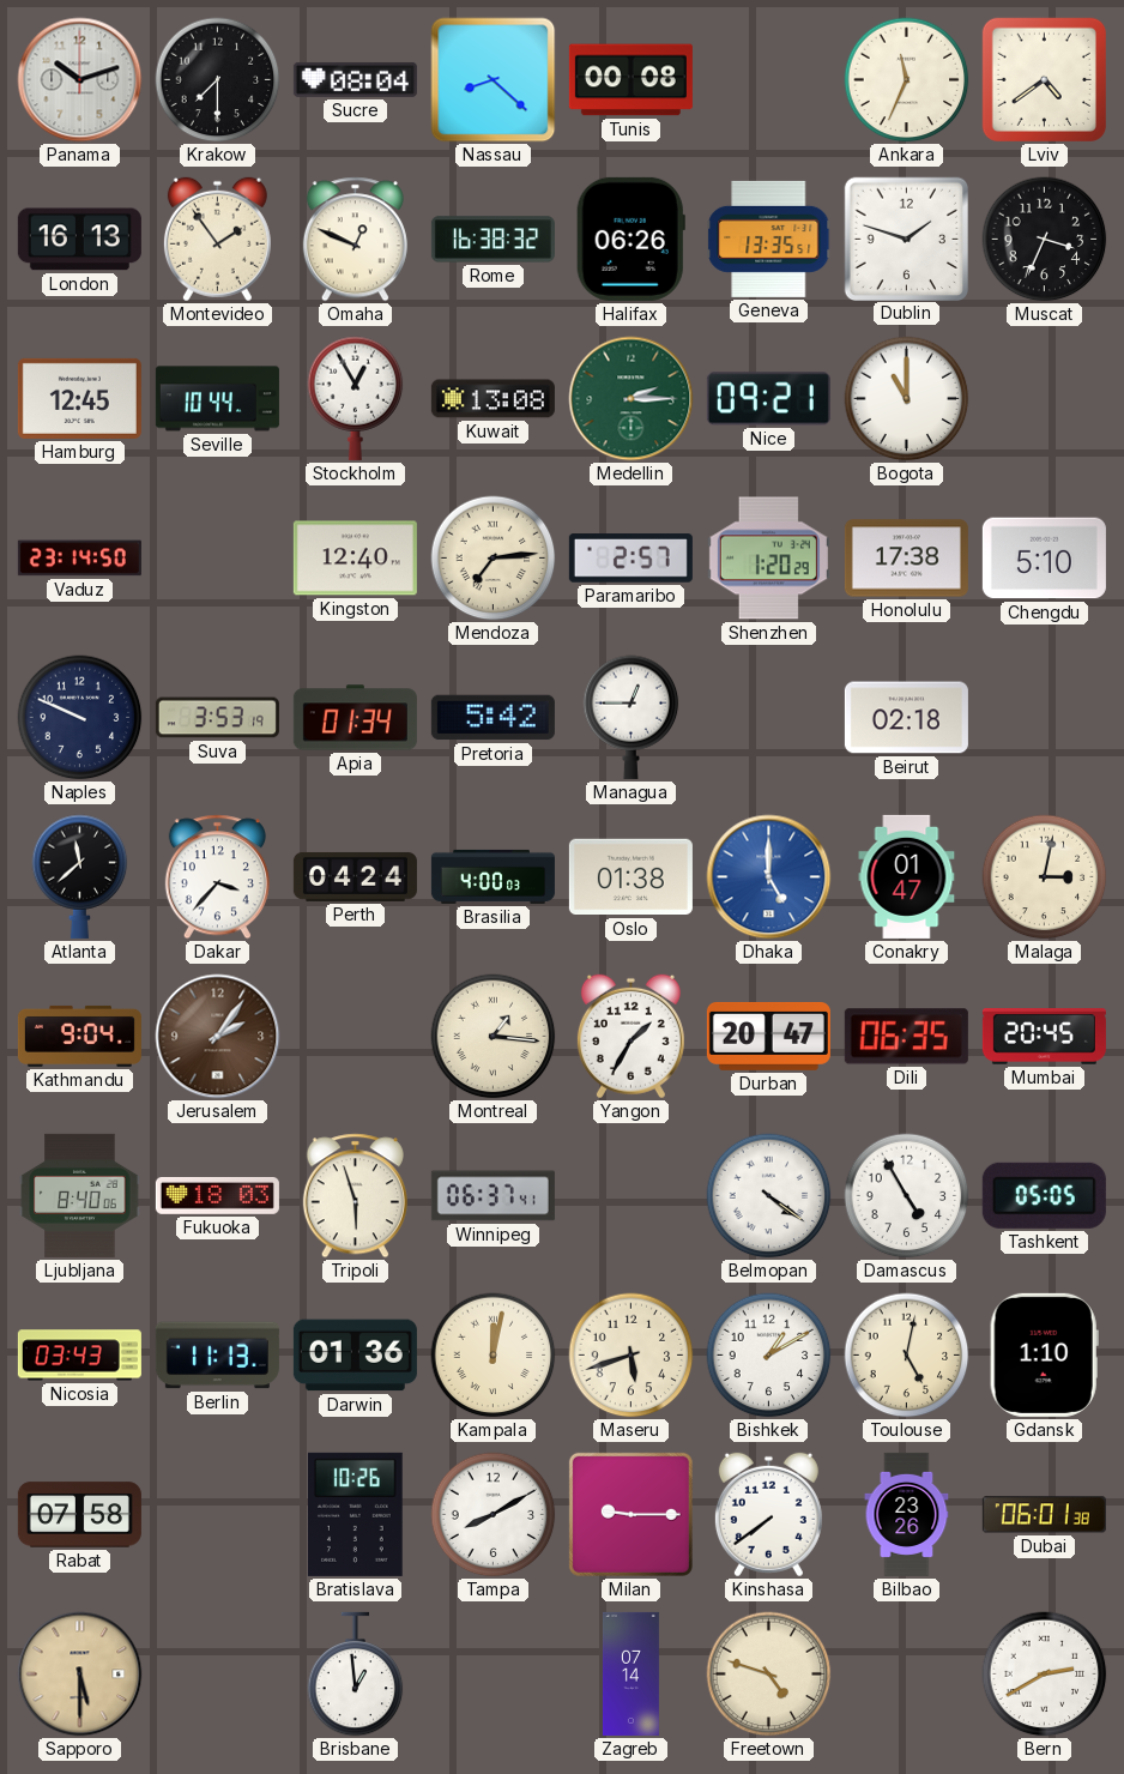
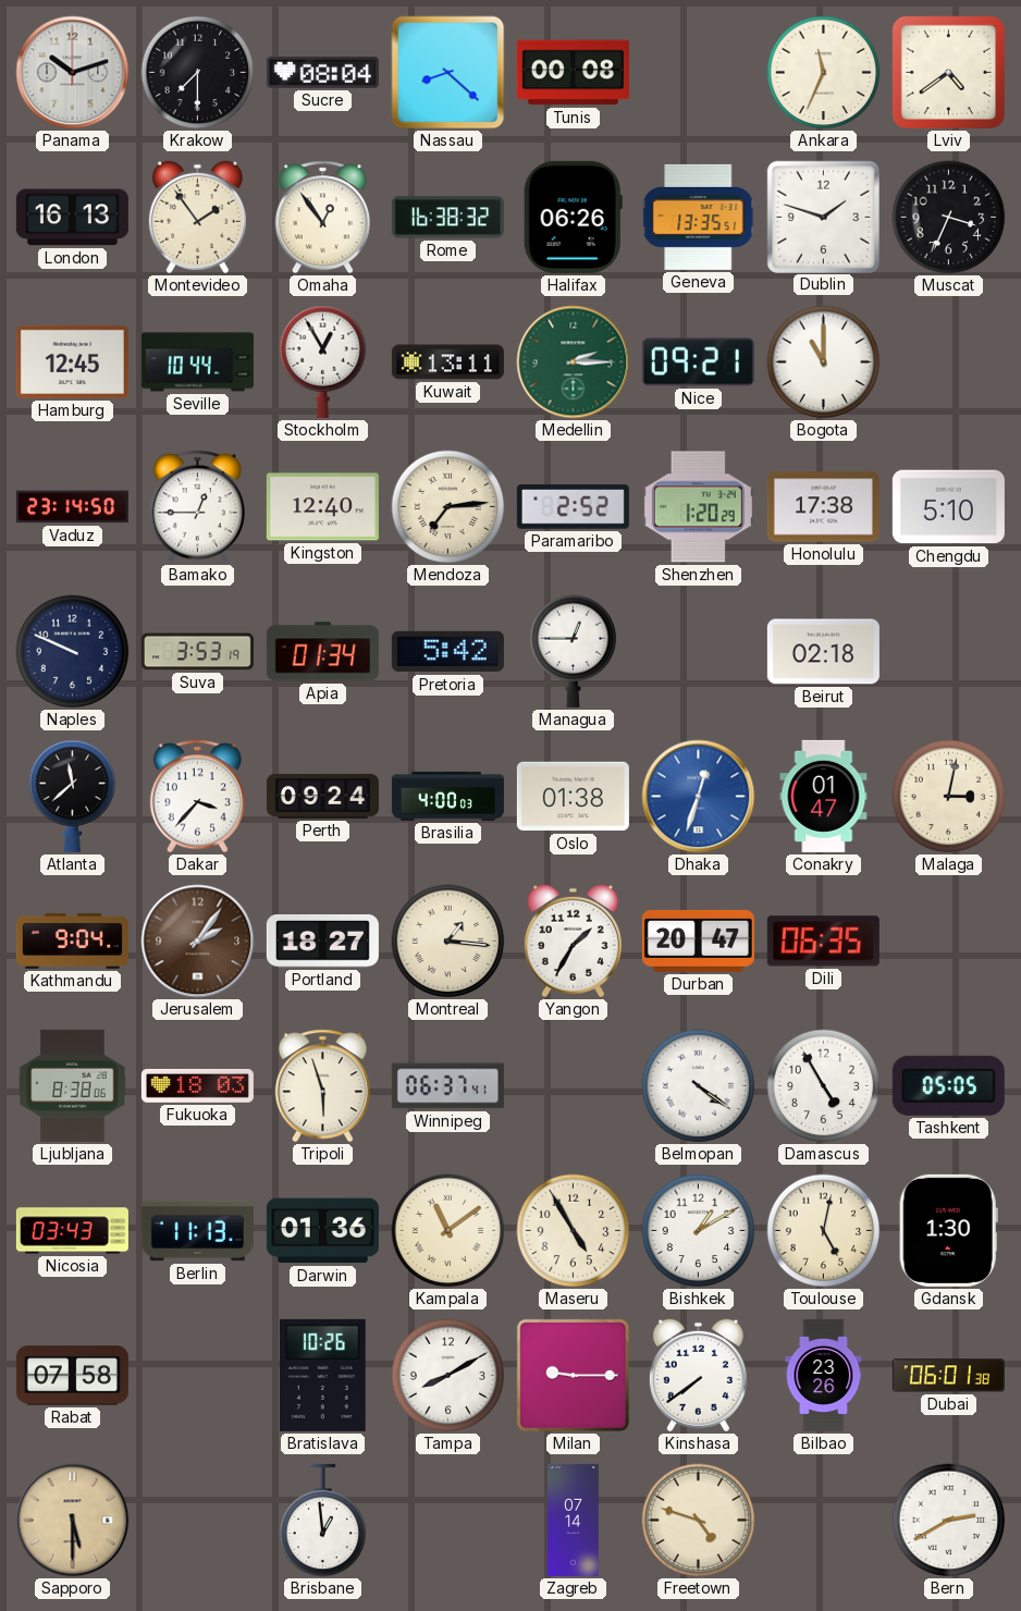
Omaha: 12:49 -> 12:54 (322, 218)
Kuwait: 13:08 -> 13:11 (447, 362)
Bamako: none -> 12:45 (197, 507)
Paramaribo: 2:57 -> 2:52 (573, 507)
Perth: 04:24 -> 09:24 (322, 796)
Dhaka: 5:00 -> 12:33 (699, 797)
Portland: none -> 18:27 (322, 942)
Mumbai: 20:45 -> none (1044, 1037)
Ljubljana: 8:40 -> 8:38 (73, 1085)
Kampala: 12:02 -> 11:09 (448, 1231)
Maseru: 5:42 -> 4:55 (574, 1231)
Gdansk: 1:10 -> 1:30 (948, 1230)
